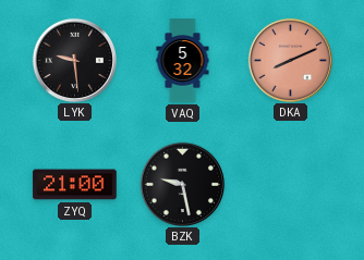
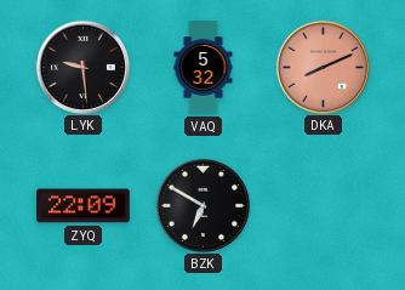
ZYQ: 21:00 -> 22:09 (84, 206)
BZK: 9:28 -> 6:50 (202, 205)
